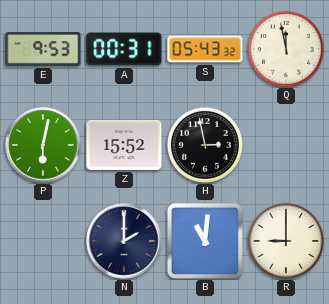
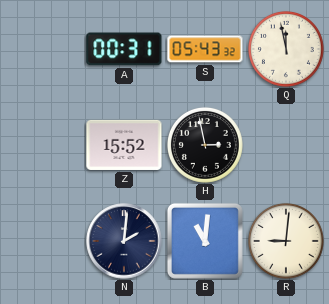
E: 9:53 -> none (43, 49)
P: 6:02 -> none (43, 145)
N: 2:00 -> 2:01 (124, 241)
R: 9:00 -> 9:01 (286, 241)
